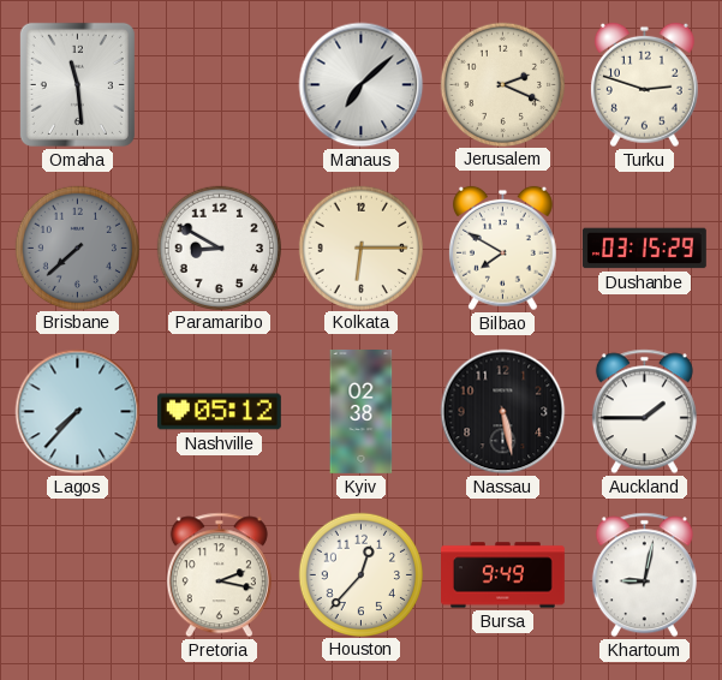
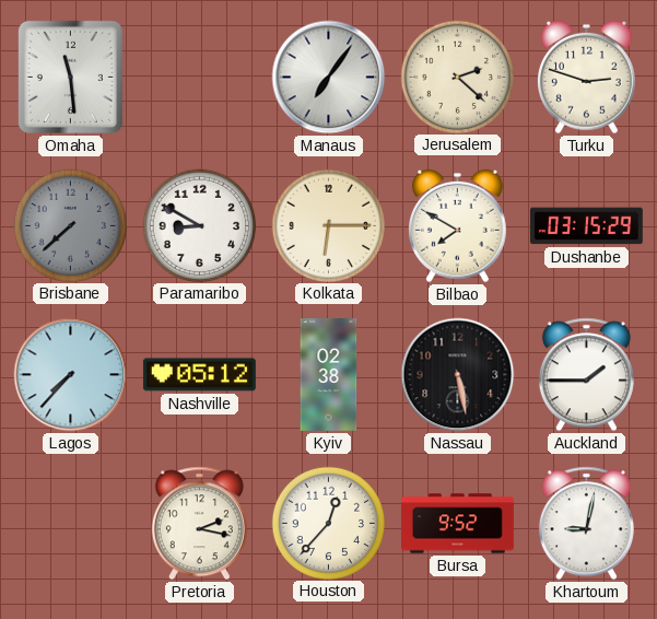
Manaus: 7:08 -> 7:06 (329, 78)
Jerusalem: 2:19 -> 2:22 (457, 77)
Bursa: 9:49 -> 9:52 (458, 524)
